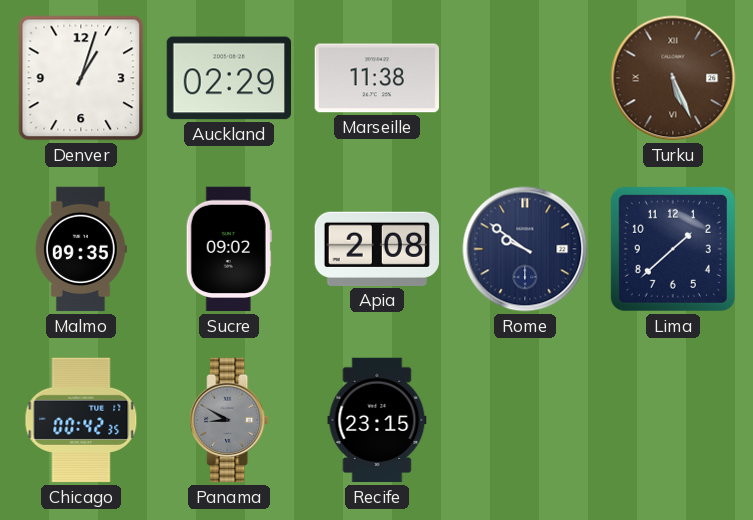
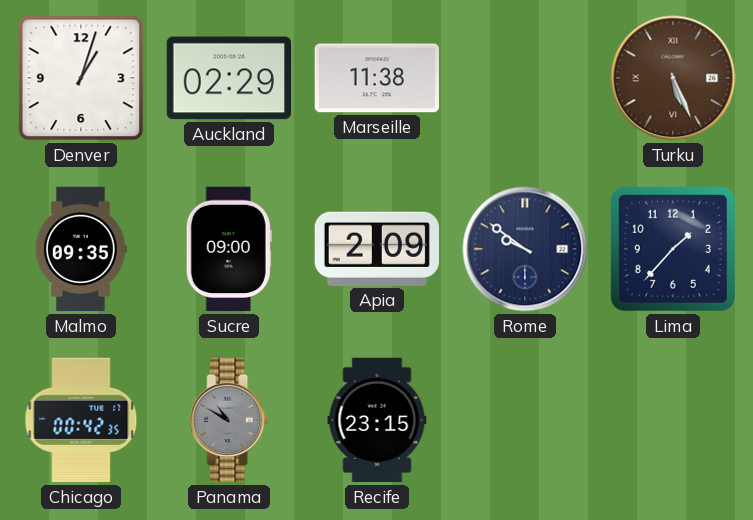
Sucre: 09:02 -> 09:00 (229, 249)
Apia: 2:08 -> 2:09 (376, 249)
Lima: 1:38 -> 1:37 (673, 249)
Panama: 8:50 -> 10:50 (229, 420)
